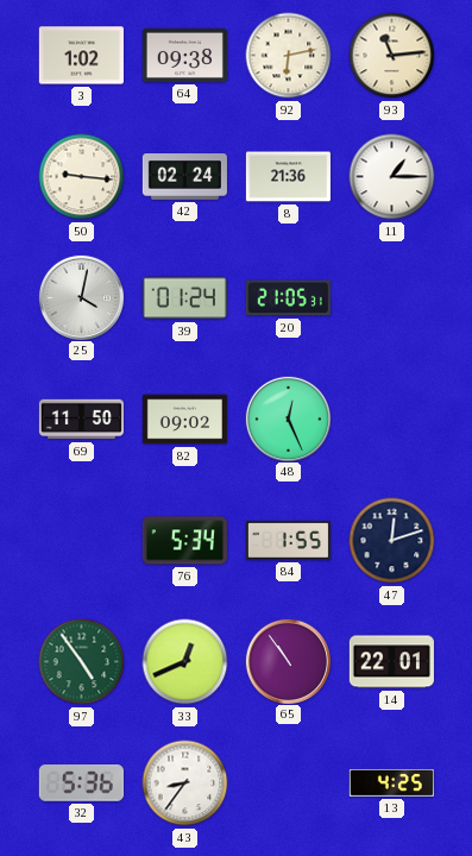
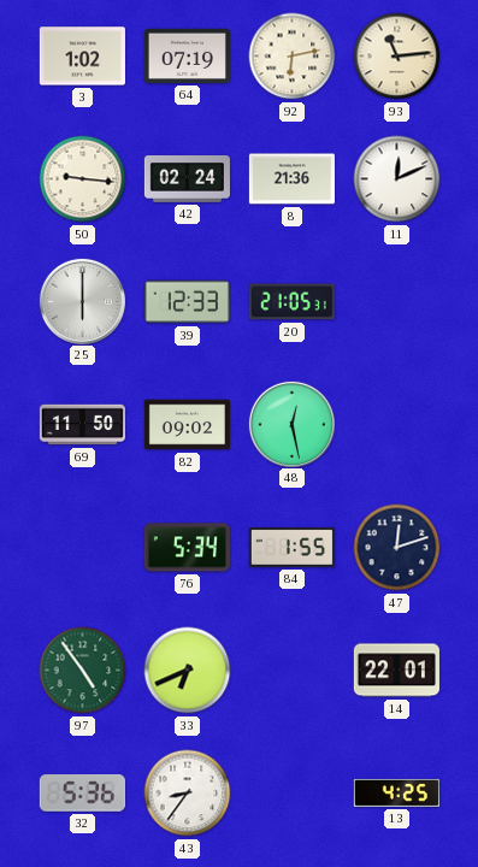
64: 09:38 -> 07:19 (187, 55)
11: 1:15 -> 12:11 (397, 179)
25: 4:02 -> 6:00 (82, 301)
39: 01:24 -> 12:33 (187, 302)
48: 12:26 -> 12:28 (291, 424)
33: 12:41 -> 6:41 (188, 671)
65: 10:54 -> none (288, 661)
